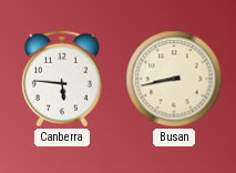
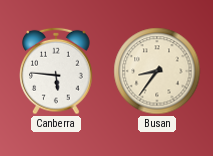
Busan: 8:43 -> 8:36 (157, 71)
